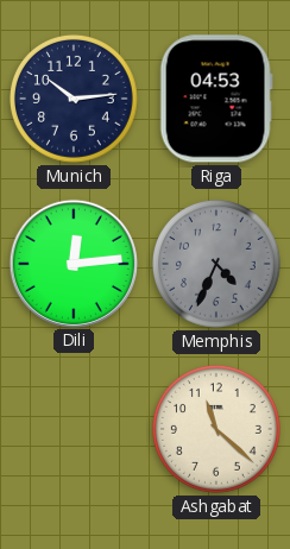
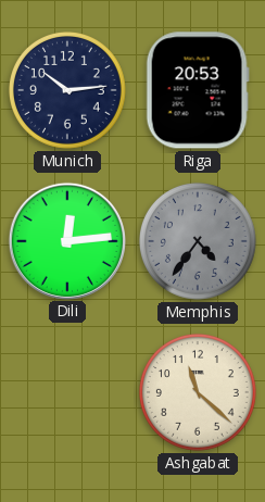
Riga: 04:53 -> 20:53 (198, 90)
Memphis: 4:34 -> 4:36 (198, 241)
